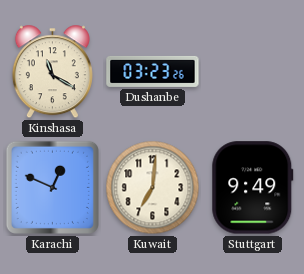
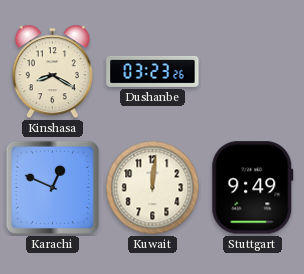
Kinshasa: 11:20 -> 8:20 (52, 72)
Kuwait: 7:01 -> 12:01 (153, 188)
